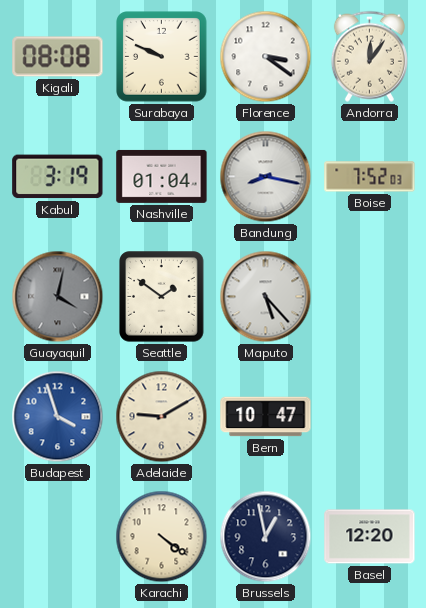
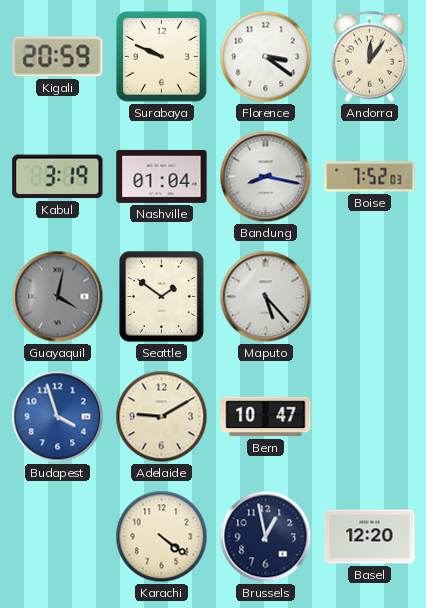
Kigali: 08:08 -> 20:59 (58, 57)
